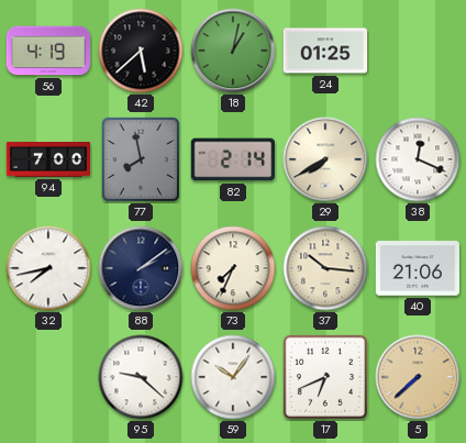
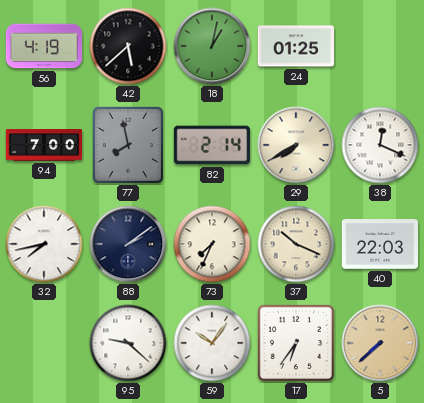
37: 10:16 -> 10:19 (296, 244)
40: 21:06 -> 22:03 (379, 244)
17: 6:41 -> 6:36 (296, 343)
